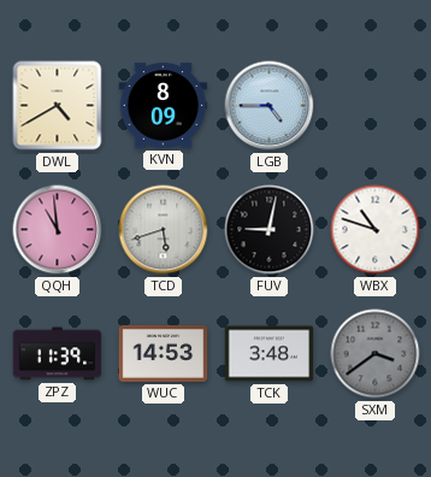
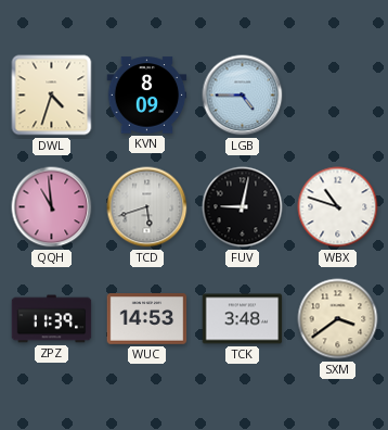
DWL: 4:40 -> 4:33 (52, 96)
SXM dial: grey -> cream (338, 319)
